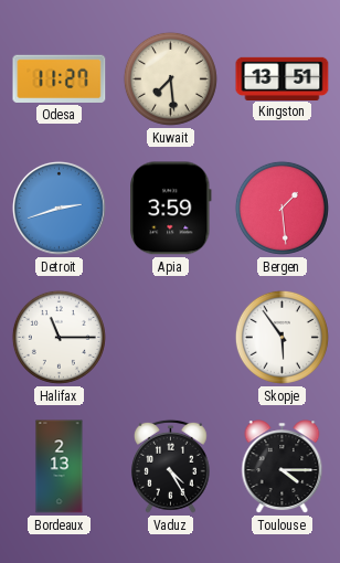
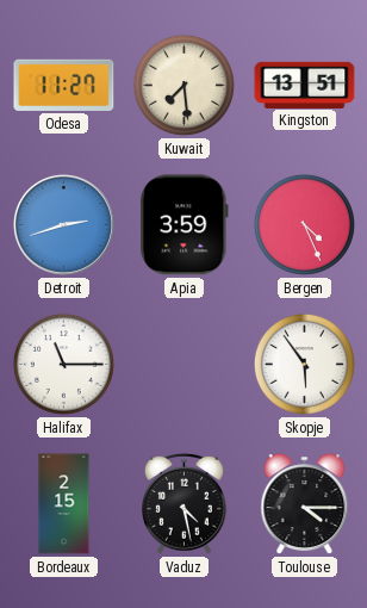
Bergen: 1:29 -> 4:26 (304, 224)
Bordeaux: 2:13 -> 2:15 (64, 504)
Vaduz: 4:25 -> 4:28 (185, 503)
